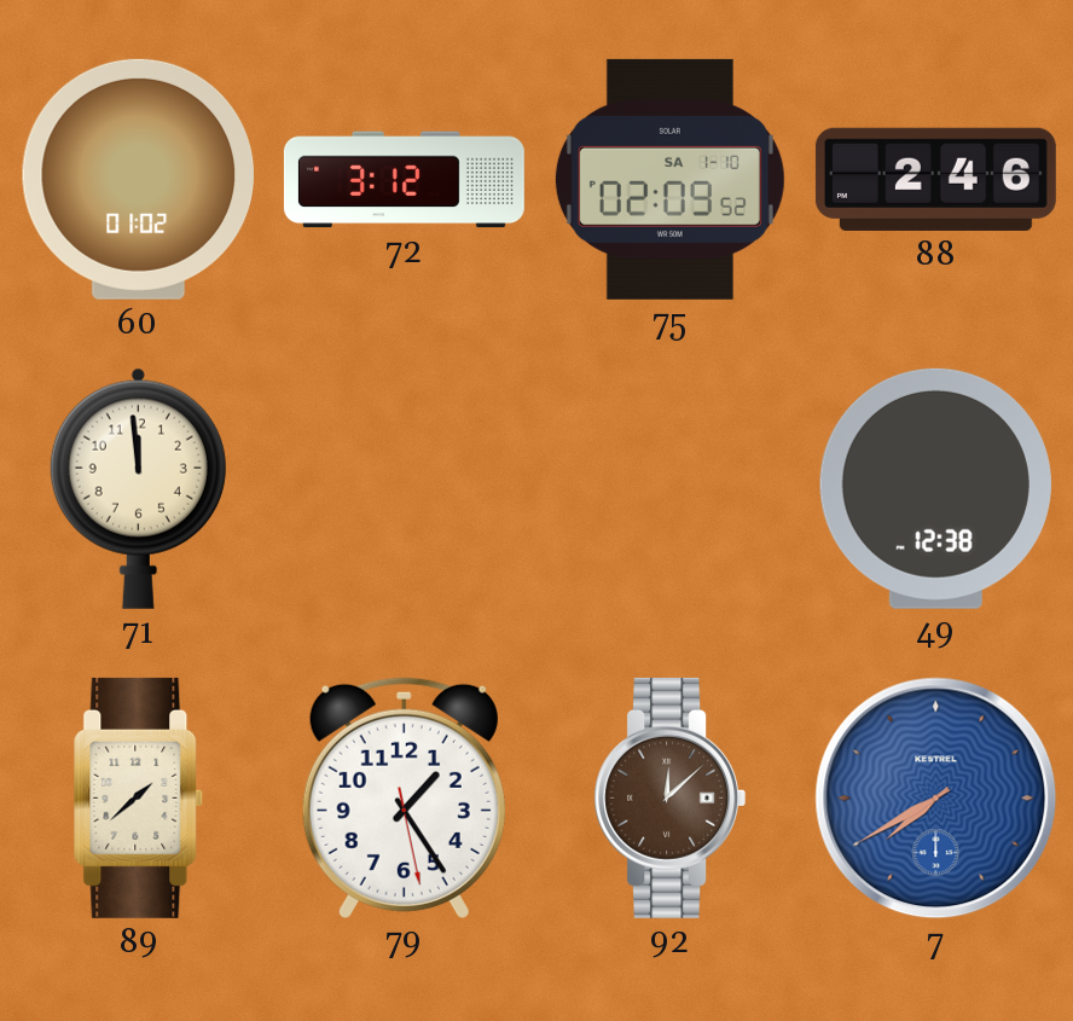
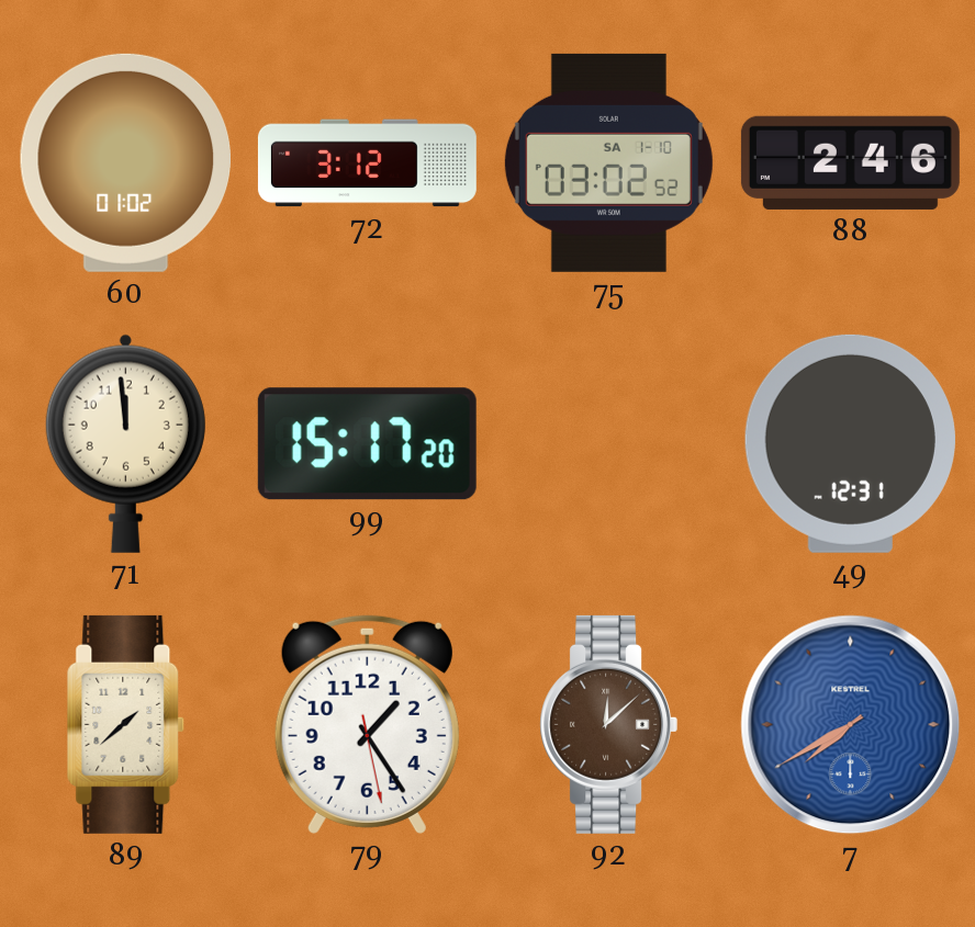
75: 02:09 -> 03:02 (608, 162)
99: none -> 15:17 (367, 444)
49: 12:38 -> 12:31 (850, 443)
